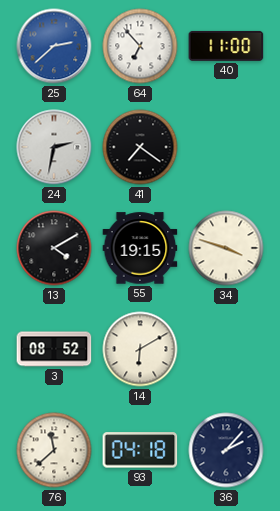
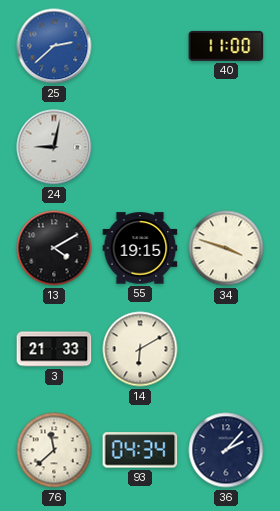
64: 6:53 -> none (140, 46)
24: 2:32 -> 9:02 (54, 147)
41: 7:21 -> none (140, 147)
3: 08:52 -> 21:33 (54, 349)
93: 04:18 -> 04:34 (140, 450)
